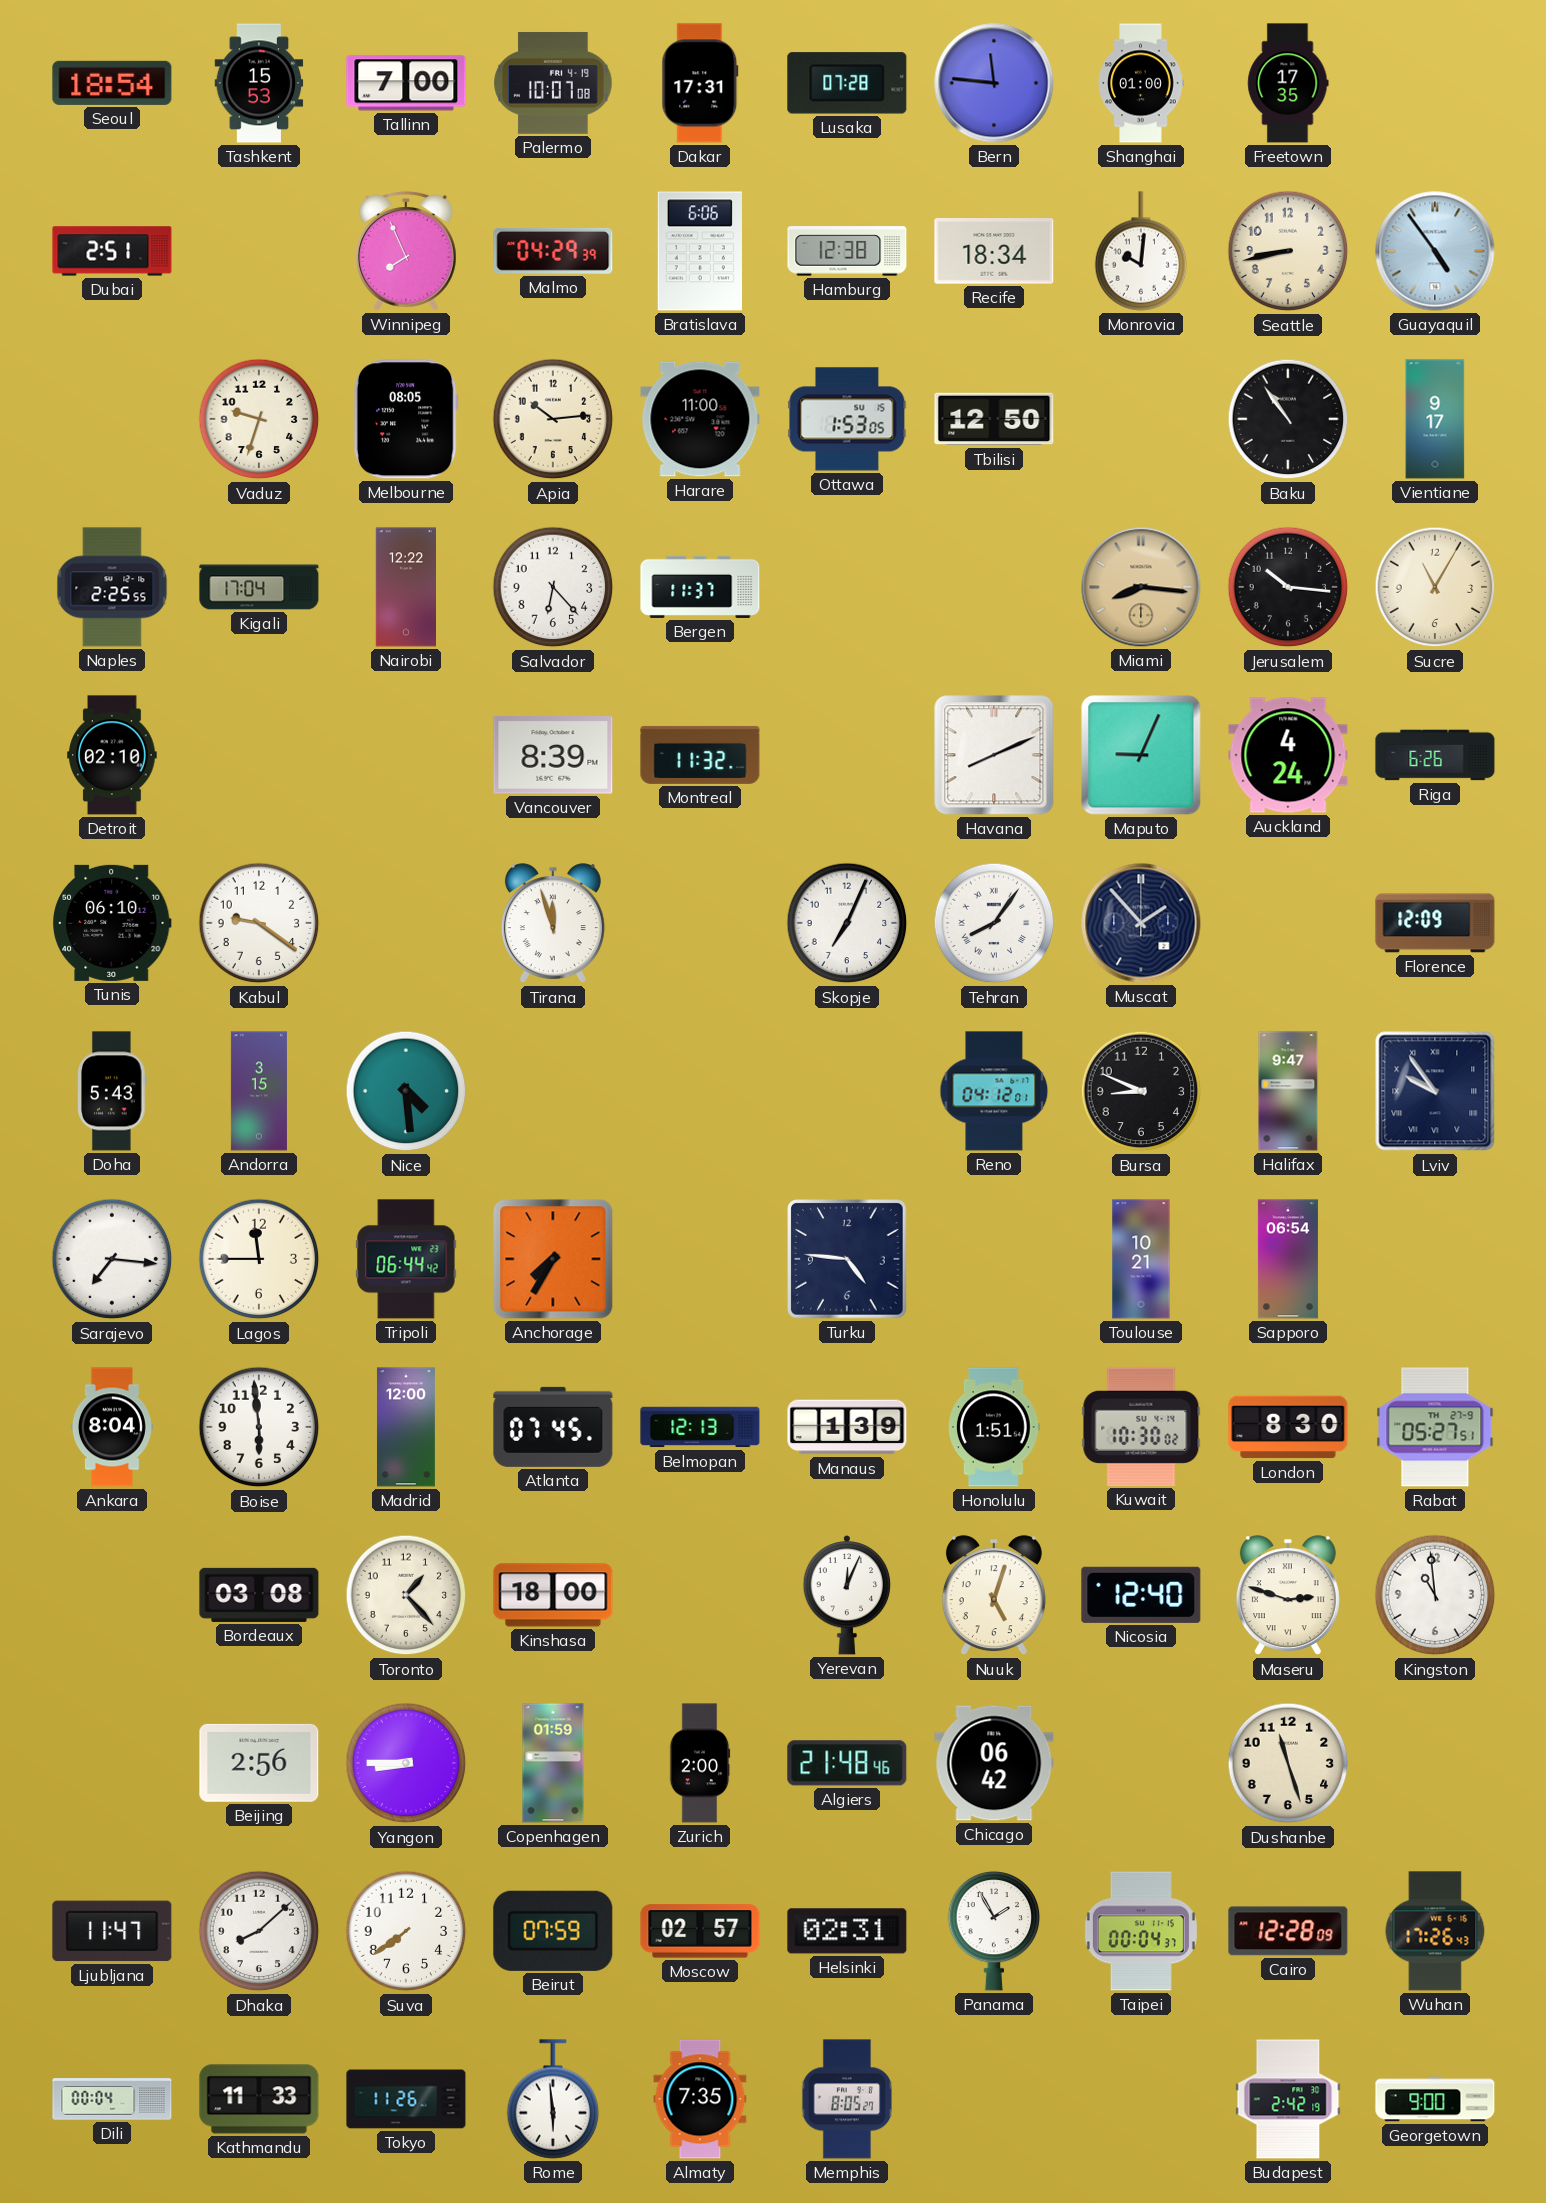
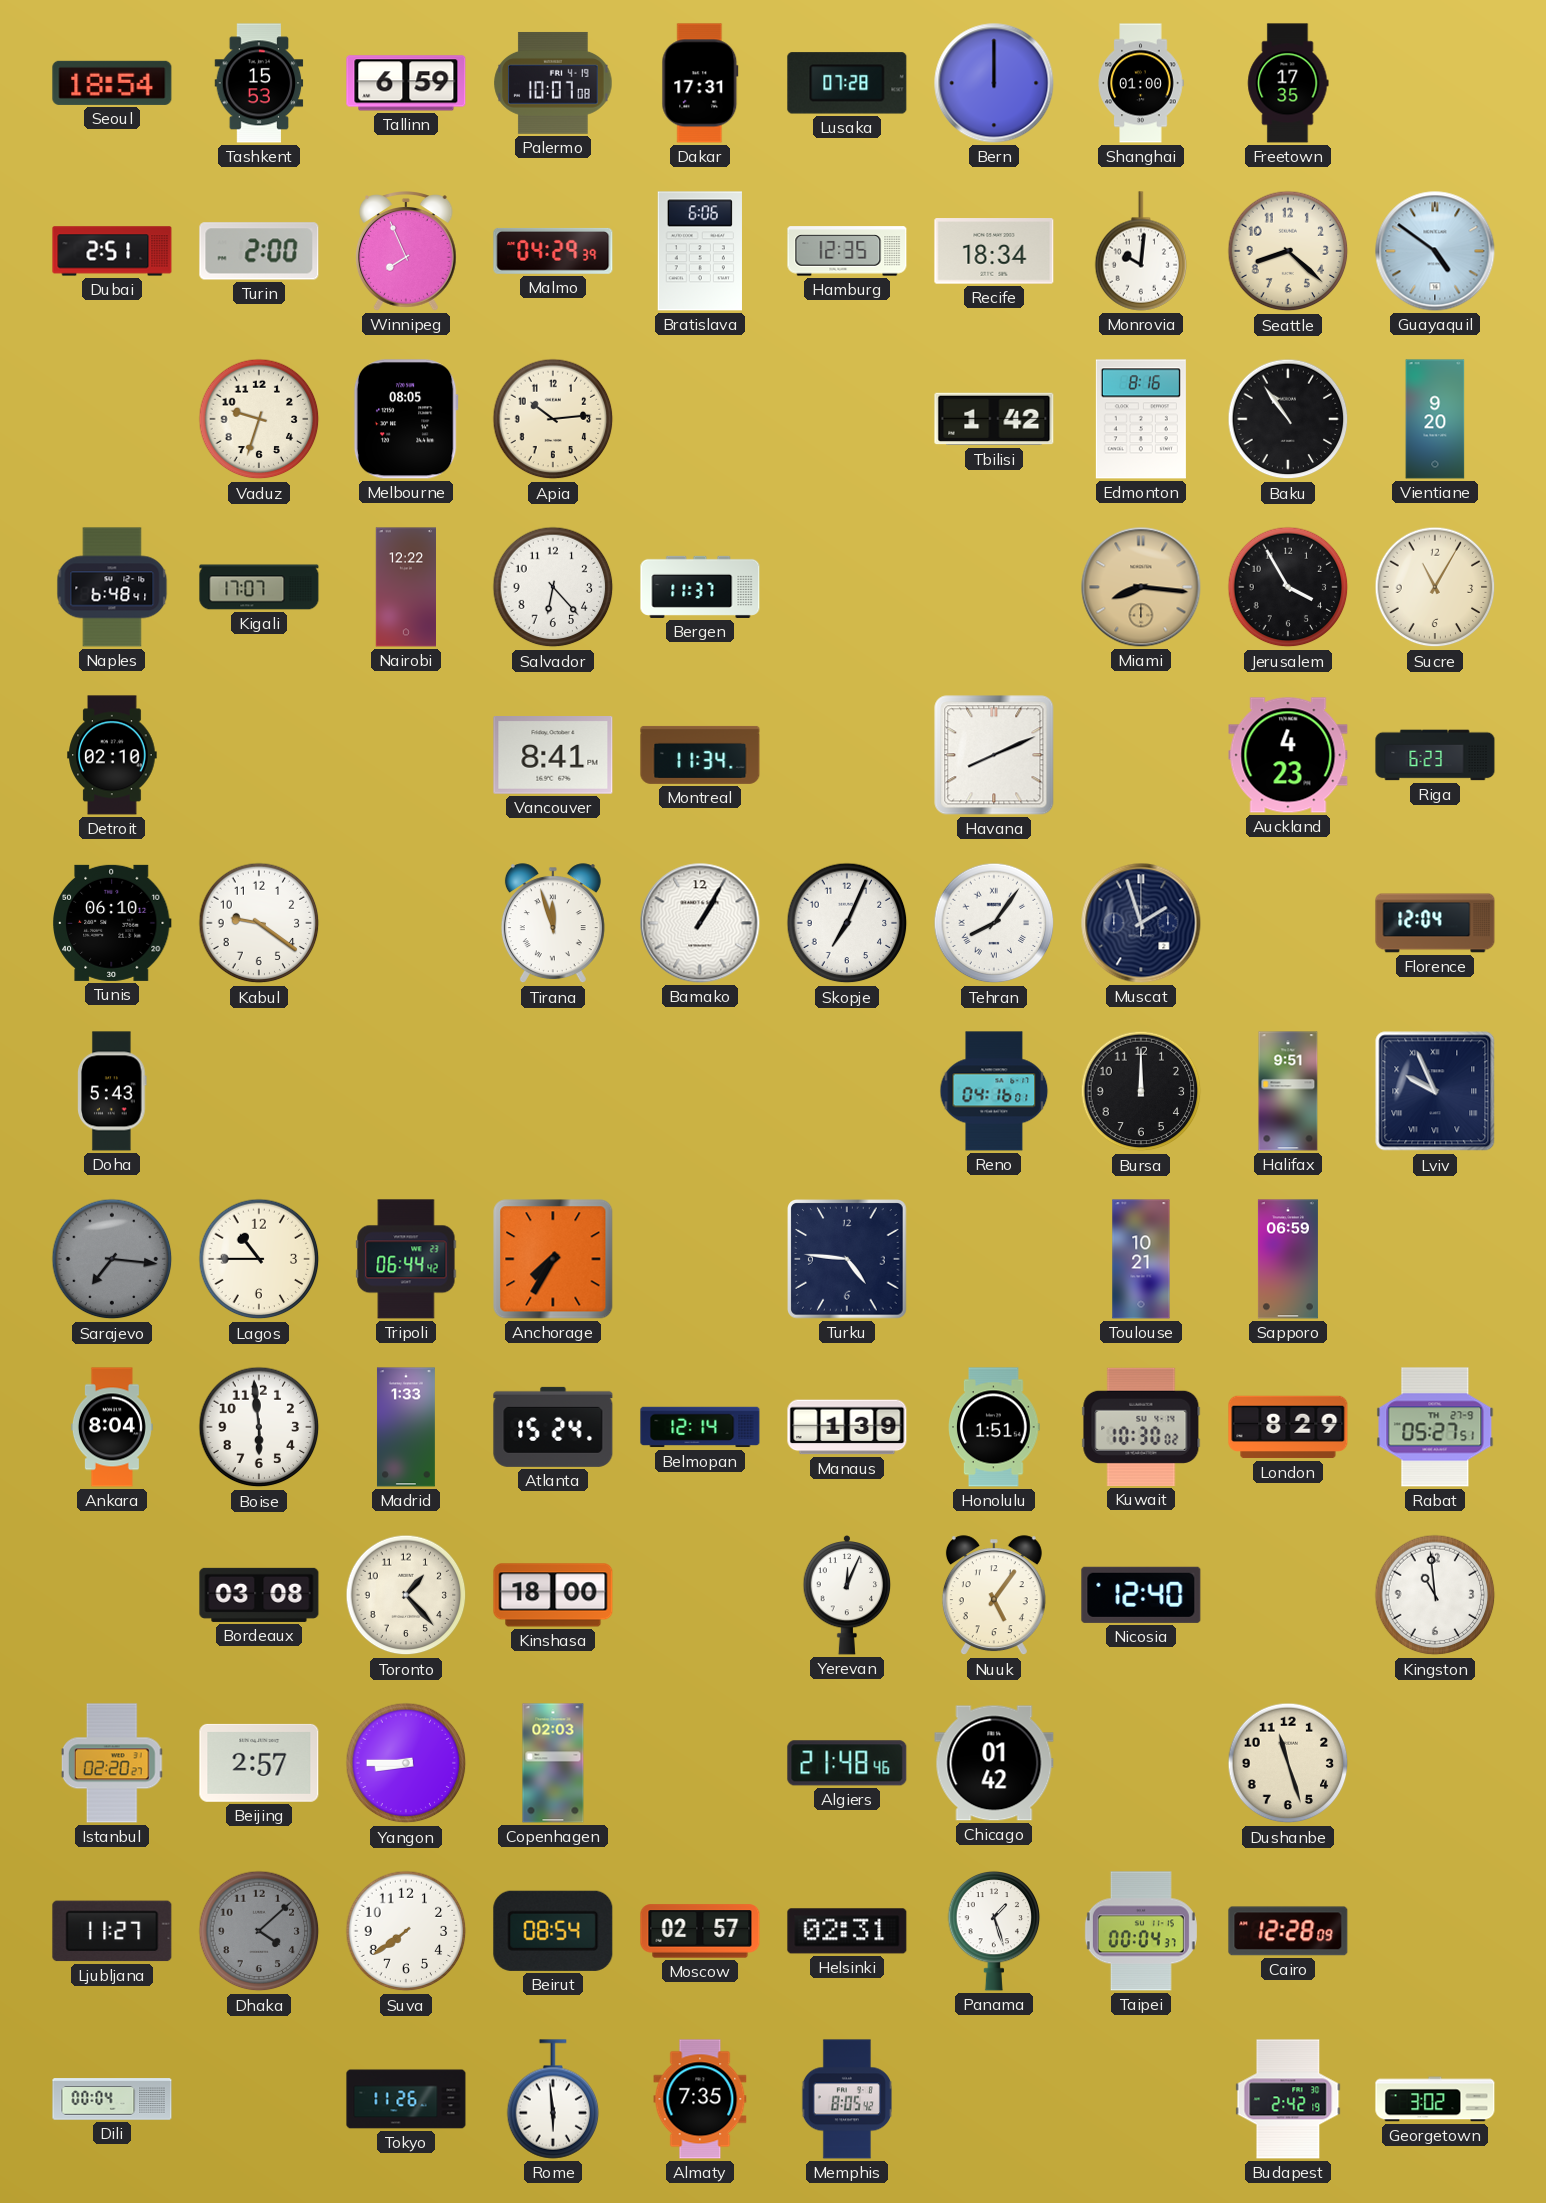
Tallinn: 7:00 -> 6:59 (406, 83)
Bern: 11:46 -> 12:00 (994, 83)
Turin: none -> 2:00 (259, 251)
Hamburg: 12:38 -> 12:35 (847, 251)
Seattle: 8:43 -> 8:22 (1288, 251)
Guayaquil: 4:54 -> 4:51 (1435, 251)
Harare: 11:00 -> none (700, 419)
Ottawa: 1:53 -> none (847, 419)
Tbilisi: 12:50 -> 1:42 (994, 419)
Edmonton: none -> 8:16 (1141, 419)
Vientiane: 9:17 -> 9:20 (1435, 419)
Naples: 2:25 -> 6:48 (112, 587)
Kigali: 17:04 -> 17:07 (259, 587)
Jerusalem: 10:16 -> 3:55 (1288, 587)
Vancouver: 8:39 -> 8:41 (553, 756)
Montreal: 11:32 -> 11:34 (700, 755)
Maputo: 9:04 -> none (1141, 755)
Auckland: 4:24 -> 4:23 (1288, 755)
Riga: 6:26 -> 6:23 (1435, 755)
Bamako: none -> 1:05 (700, 923)
Muscat: 1:53 -> 1:57 (1141, 923)
Florence: 12:09 -> 12:04 (1435, 923)
Andorra: 3:15 -> none (259, 1091)
Nice: 4:29 -> none (406, 1091)
Reno: 04:12 -> 04:16 (994, 1091)
Bursa: 8:49 -> 12:00 (1141, 1091)
Halifax: 9:47 -> 9:51 (1288, 1091)
Lviv: 9:54 -> 9:56 (1435, 1091)
Sarajevo dial: white -> grey (112, 1259)
Lagos: 11:45 -> 10:45 (259, 1259)
Sapporo: 06:54 -> 06:59 (1288, 1259)
Madrid: 12:00 -> 1:33 (406, 1427)
Atlanta: 07:45 -> 15:24 (553, 1427)
Belmopan: 12:13 -> 12:14 (700, 1427)
London: 8:30 -> 8:29 (1288, 1427)
Nuuk: 5:03 -> 5:06 (994, 1596)
Maseru: 2:48 -> none (1288, 1596)
Istanbul: none -> 02:20 (112, 1763)
Beijing: 2:56 -> 2:57 (259, 1763)
Copenhagen: 01:59 -> 02:03 (553, 1763)
Zurich: 2:00 -> none (700, 1763)
Chicago: 06:42 -> 01:42 (994, 1763)
Ljubljana: 11:47 -> 11:27 (112, 1931)
Dhaka: 8:08 -> 4:08 (259, 1931)
Dhaka dial: white -> grey (259, 1931)
Beirut: 07:59 -> 08:54 (553, 1931)
Panama: 1:55 -> 1:27 (994, 1931)
Wuhan: 17:26 -> none (1435, 1931)
Kathmandu: 11:33 -> none (259, 2099)
Memphis: 8:05:27 -> 8:05:42 (847, 2099)
Georgetown: 9:00 -> 3:02 (1435, 2099)
